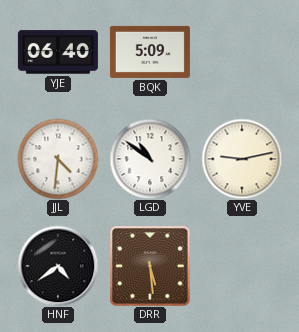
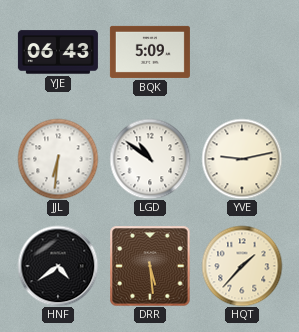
YJE: 06:40 -> 06:43 (58, 52)
JJL: 4:31 -> 6:31 (58, 159)
HQT: none -> 1:37 (242, 266)
